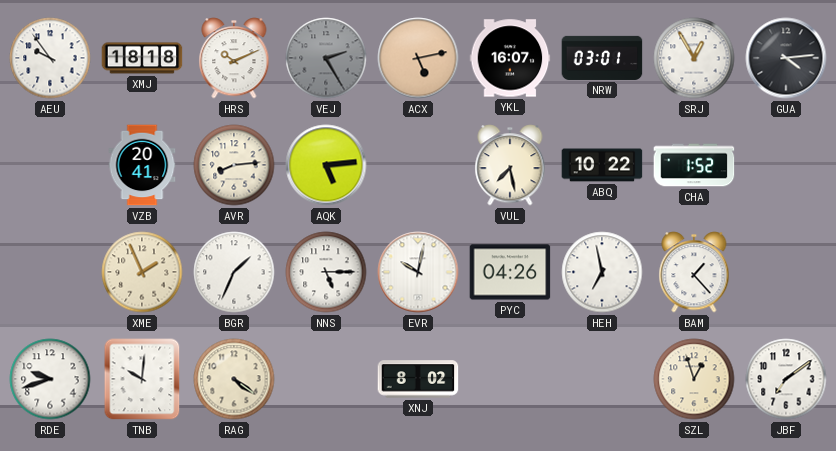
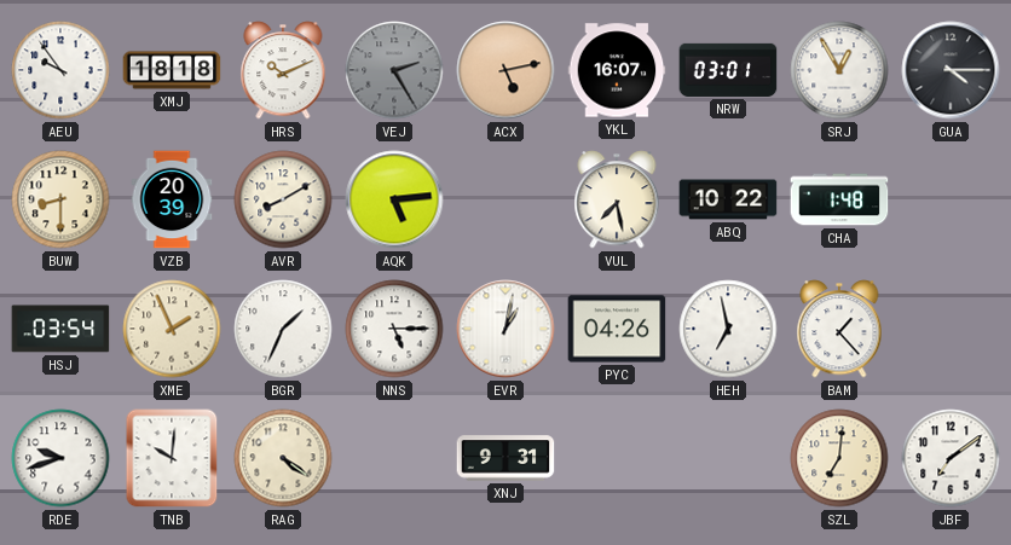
GUA: 4:14 -> 4:15 (951, 70)
BUW: none -> 8:30 (60, 199)
VZB: 20:41 -> 20:39 (172, 199)
AVR: 8:14 -> 8:10 (283, 199)
CHA: 1:52 -> 1:48 (839, 199)
HSJ: none -> 03:54 (60, 329)
EVR: 10:02 -> 1:02 (505, 329)
XNJ: 8:02 -> 9:31 (505, 458)
SZL: 12:57 -> 7:01 (839, 458)
